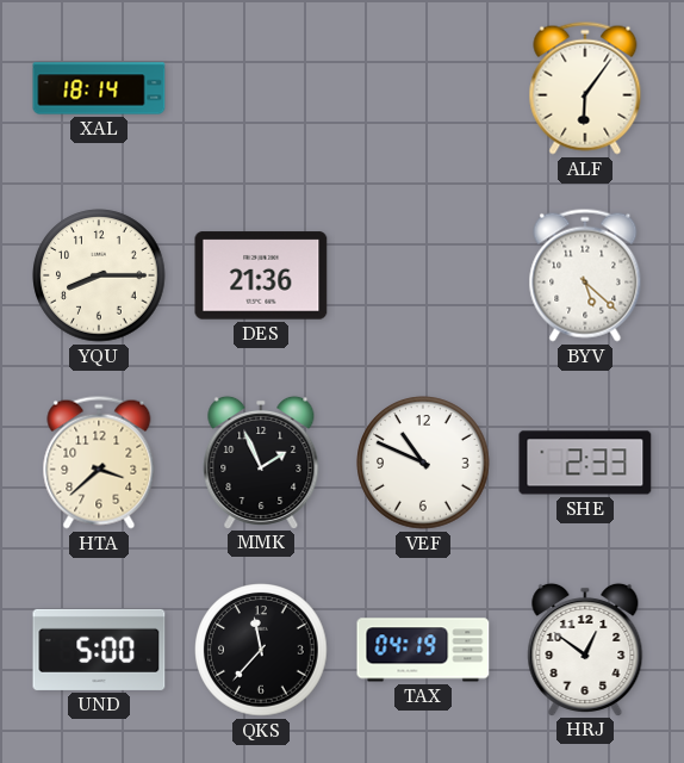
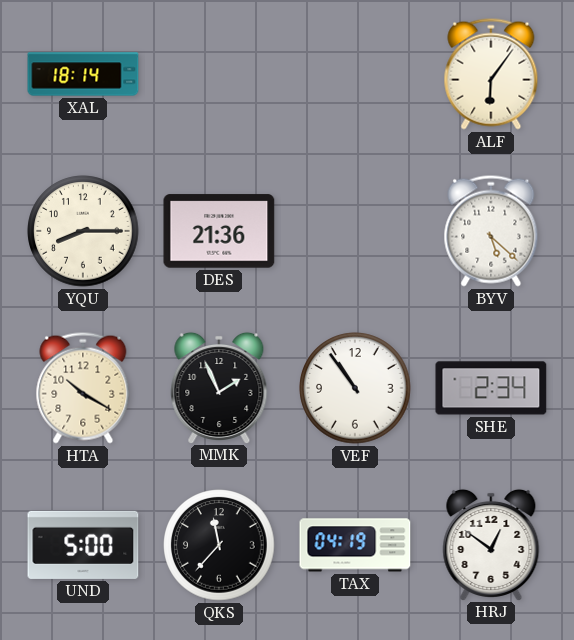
HTA: 3:38 -> 10:20 (83, 388)
VEF: 10:49 -> 10:54 (355, 388)
SHE: 2:33 -> 2:34 (491, 388)
